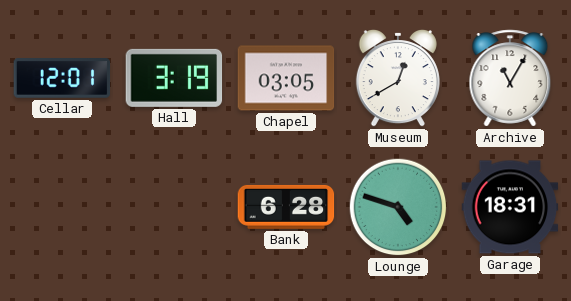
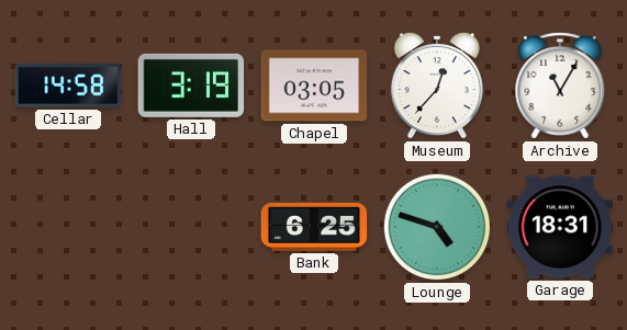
Cellar: 12:01 -> 14:58 (68, 87)
Museum: 12:40 -> 12:37 (437, 87)
Bank: 6:28 -> 6:25 (314, 227)
